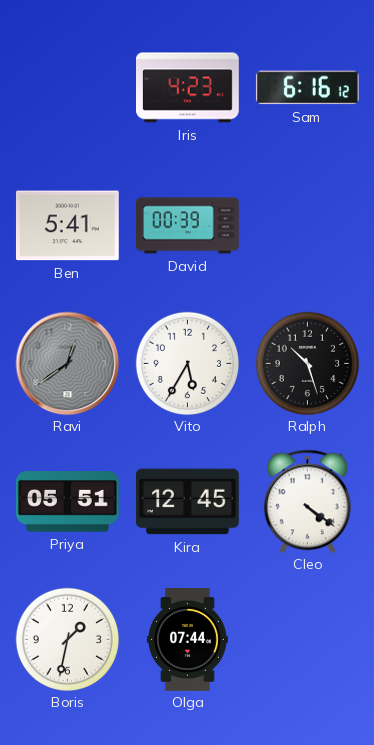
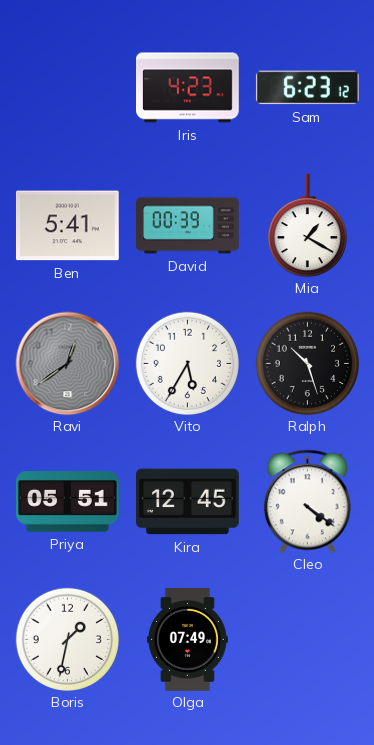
Sam: 6:16 -> 6:23 (307, 88)
Mia: none -> 1:20 (307, 226)
Olga: 07:44 -> 07:49 (187, 640)
